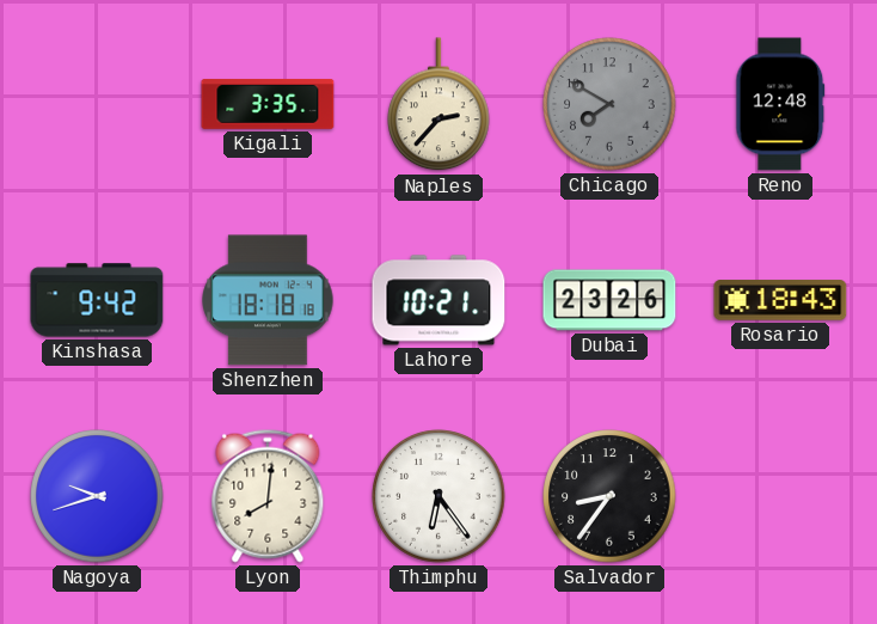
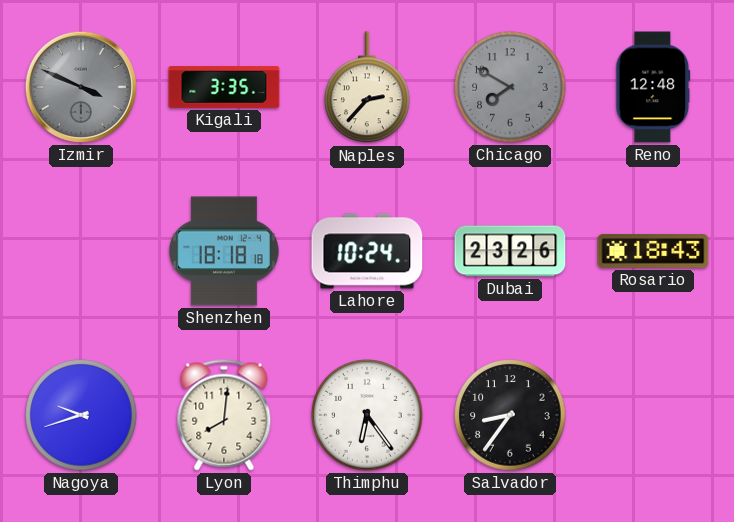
Izmir: none -> 3:49 (81, 87)
Kinshasa: 9:42 -> none (97, 300)
Lahore: 10:21 -> 10:24 (367, 251)
